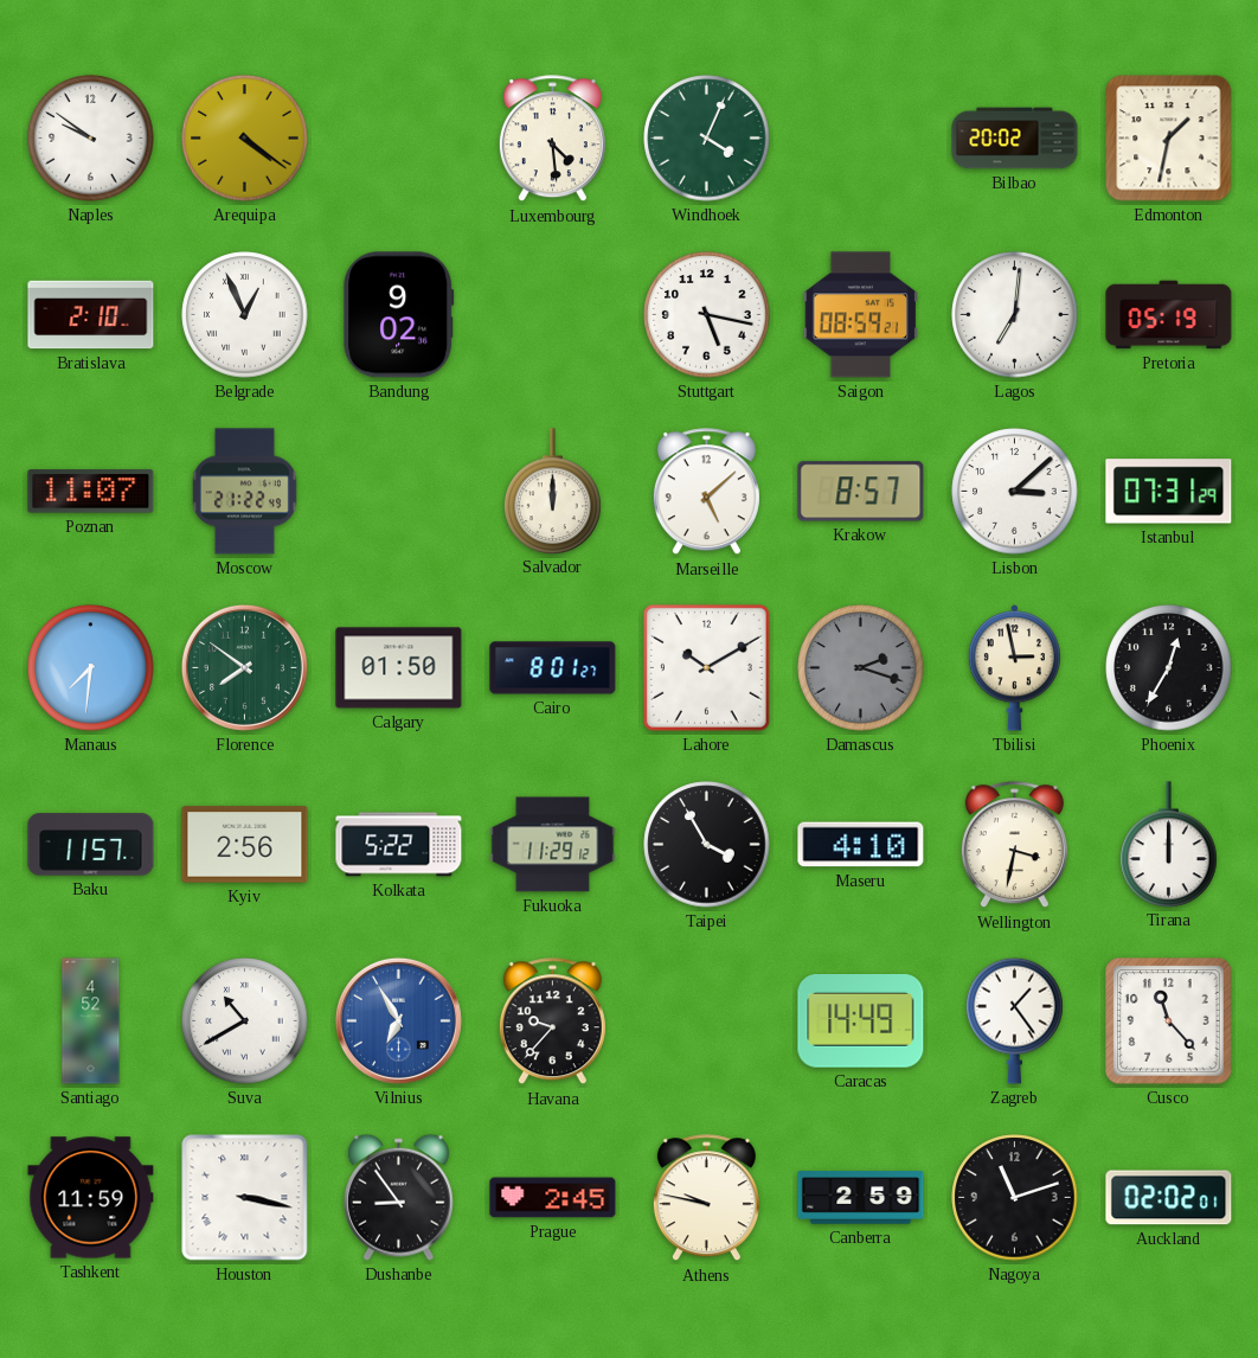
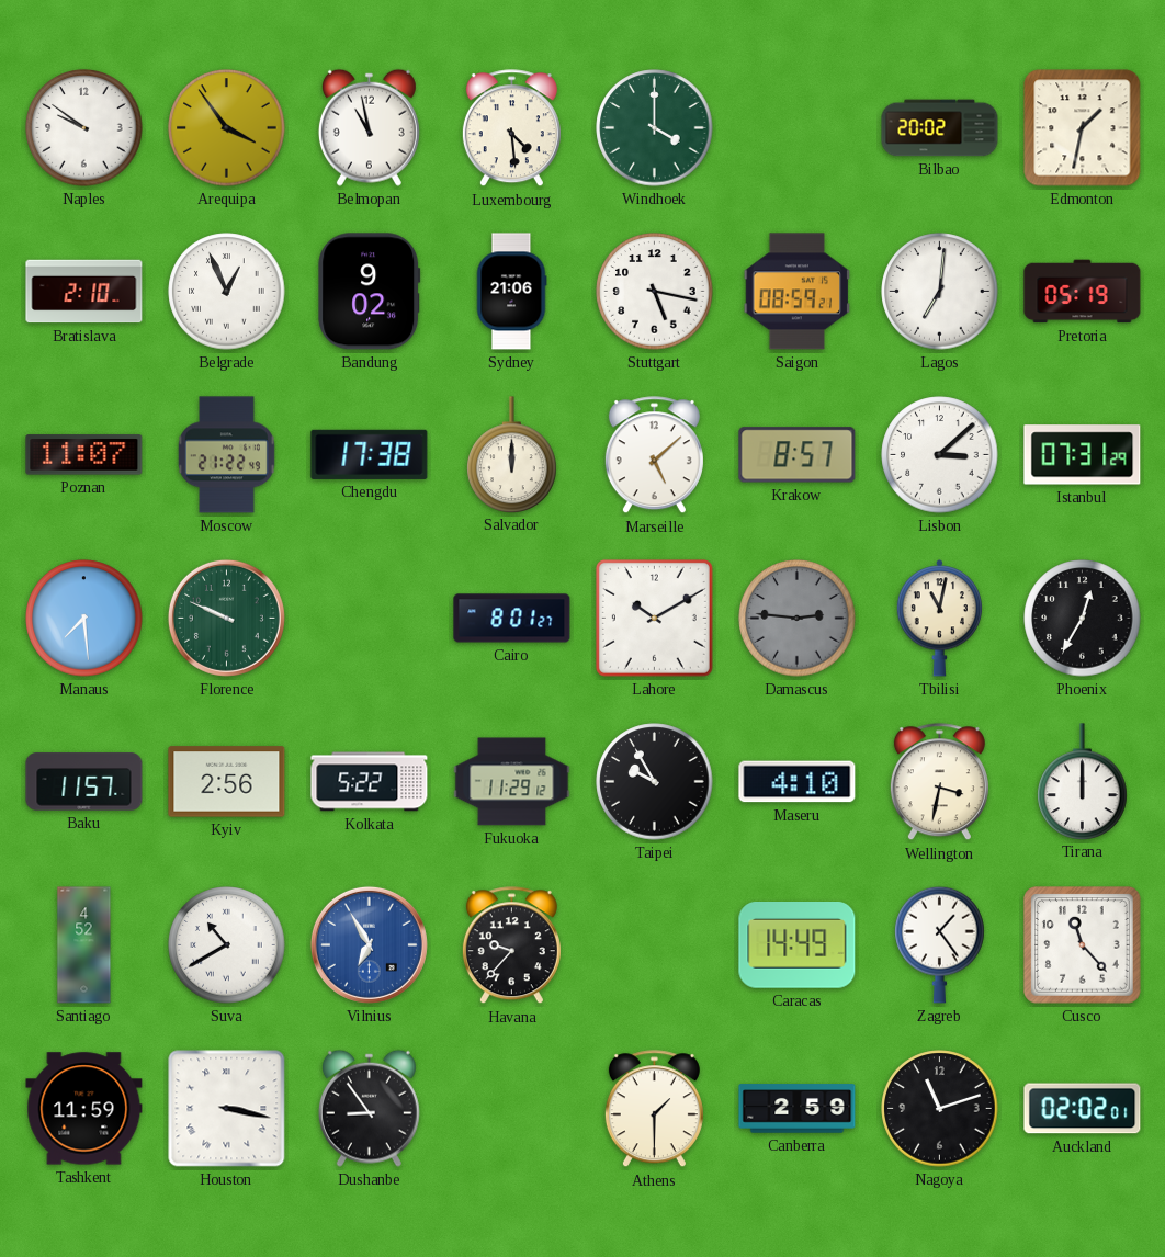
Arequipa: 4:21 -> 3:54 (227, 128)
Belmopan: none -> 10:58 (369, 127)
Windhoek: 4:04 -> 4:00 (655, 128)
Sydney: none -> 21:06 (511, 292)
Chengdu: none -> 17:38 (370, 454)
Manaus: 7:31 -> 7:29 (84, 619)
Florence: 7:51 -> 9:49 (226, 618)
Calgary: 01:50 -> none (399, 668)
Damascus: 2:18 -> 2:46 (798, 619)
Tbilisi: 2:58 -> 11:02 (939, 619)
Taipei: 3:55 -> 9:55 (655, 782)
Prague: 2:45 -> none (553, 1198)
Athens: 9:47 -> 1:30 (654, 1109)
